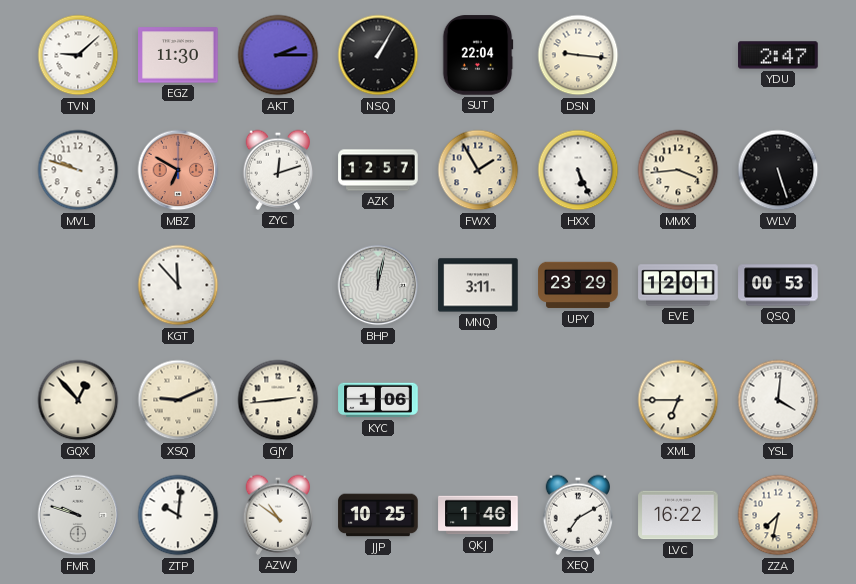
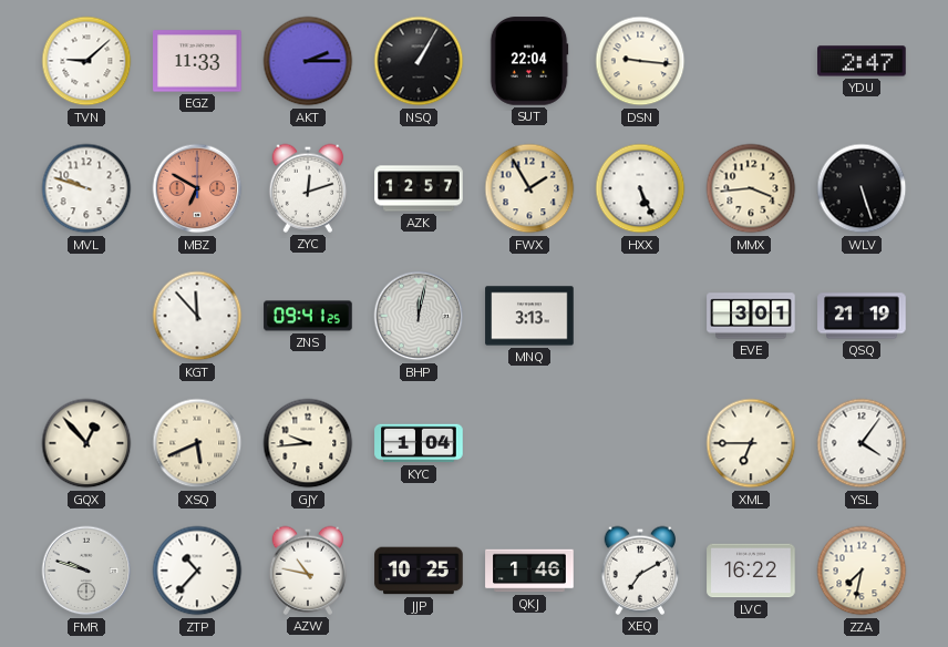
EGZ: 11:30 -> 11:33 (197, 61)
ZNS: none -> 09:41 (308, 316)
MNQ: 3:11 -> 3:13 (529, 316)
UPY: 23:29 -> none (578, 285)
EVE: 12:01 -> 3:01 (751, 316)
QSQ: 00:53 -> 21:19 (862, 316)
XSQ: 9:11 -> 5:41 (197, 443)
GJY: 2:44 -> 9:44 (308, 443)
KYC: 1:06 -> 1:04 (419, 443)
YSL: 4:01 -> 4:06 (862, 443)
ZTP: 10:01 -> 10:37 (197, 571)
AZW: 10:51 -> 10:47 (308, 571)
